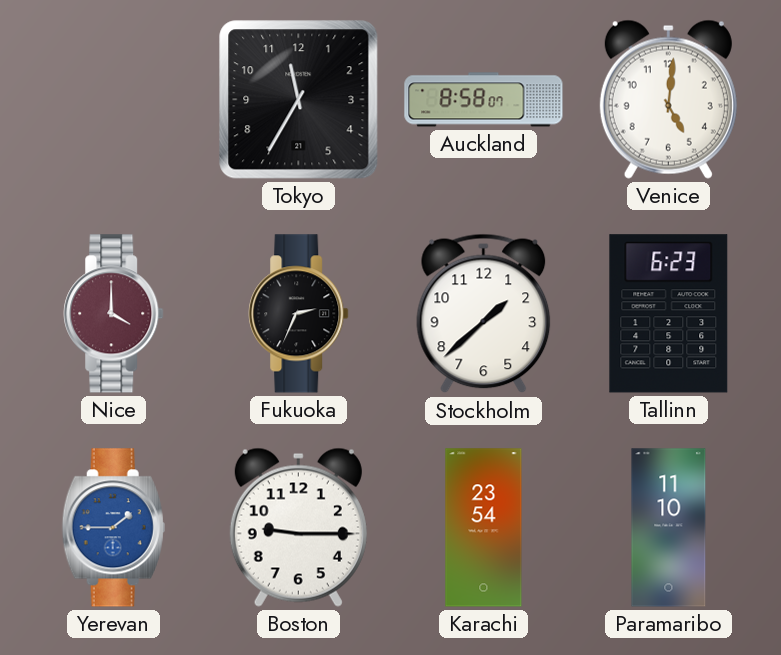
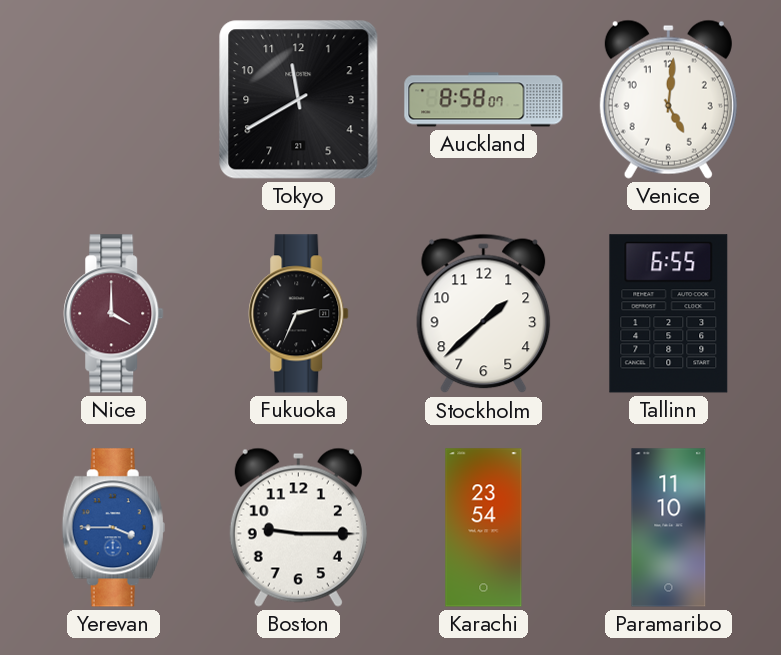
Tokyo: 11:35 -> 11:40 (299, 100)
Tallinn: 6:23 -> 6:55 (669, 314)
Yerevan: 1:45 -> 3:45 (113, 528)
